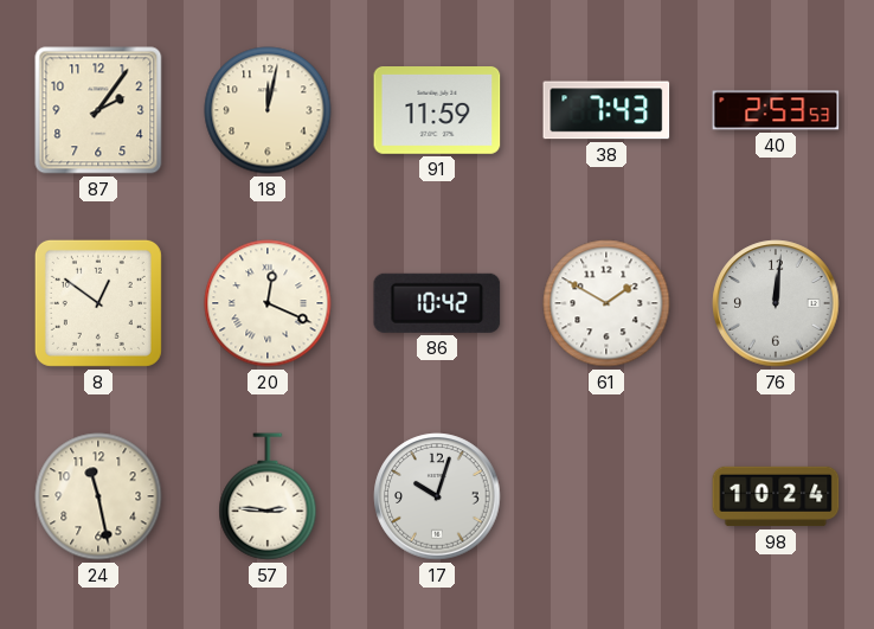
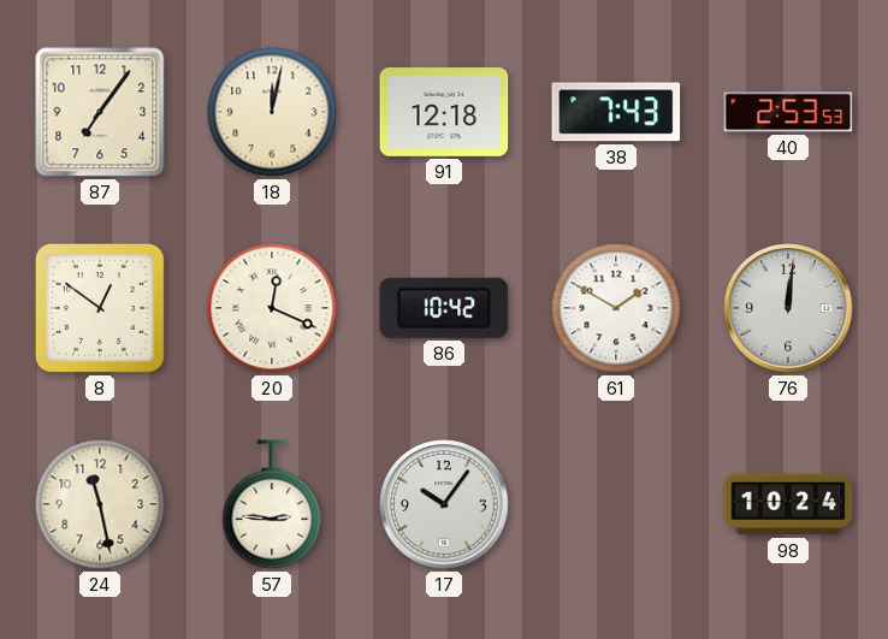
87: 2:06 -> 7:06 (100, 112)
91: 11:59 -> 12:18 (444, 113)
17: 10:03 -> 10:06 (444, 504)
